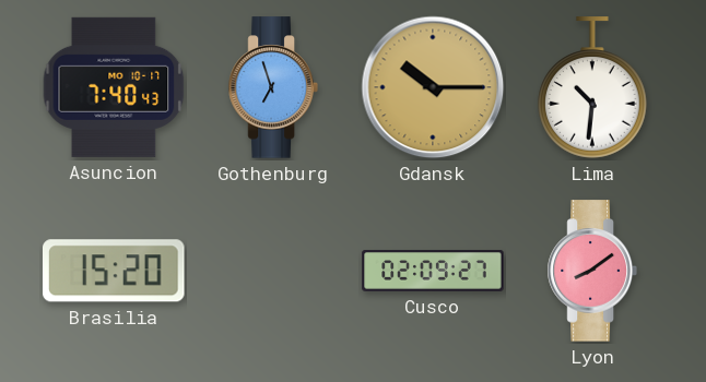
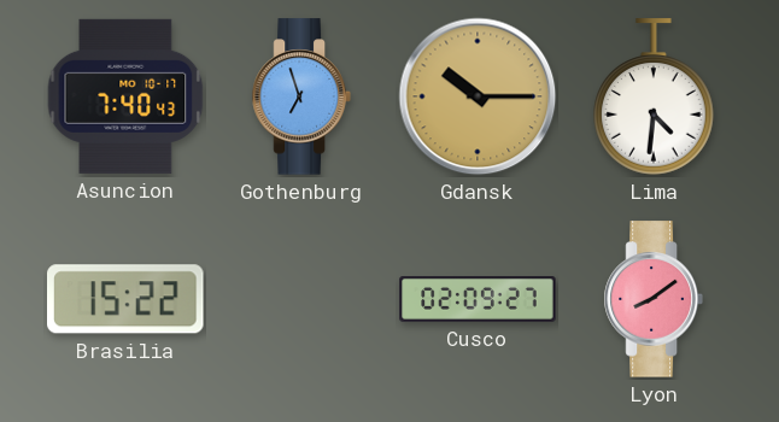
Lima: 10:31 -> 4:31 (655, 96)
Brasilia: 15:20 -> 15:22 (127, 299)
